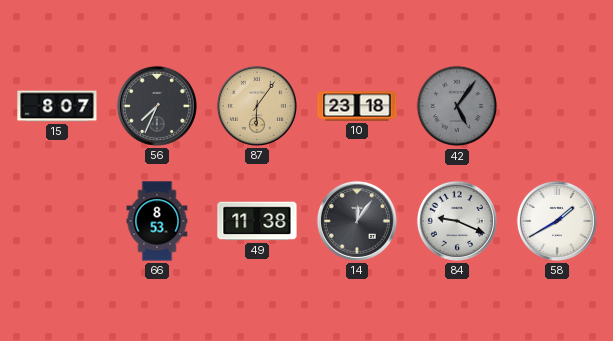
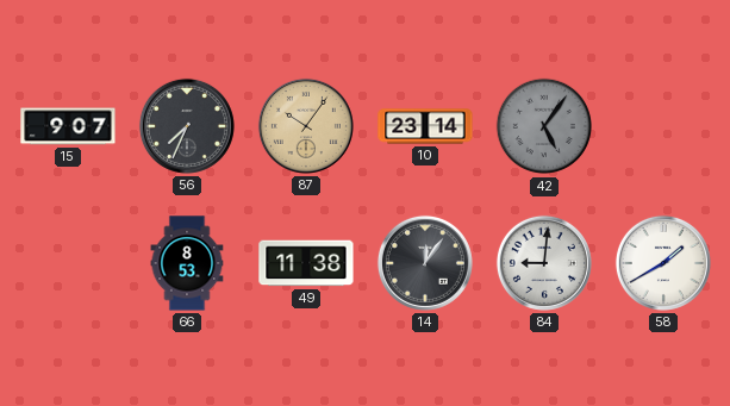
15: 8:07 -> 9:07 (68, 126)
87: 6:06 -> 10:06 (306, 126)
10: 23:18 -> 23:14 (425, 126)
84: 9:19 -> 9:01 (544, 263)
